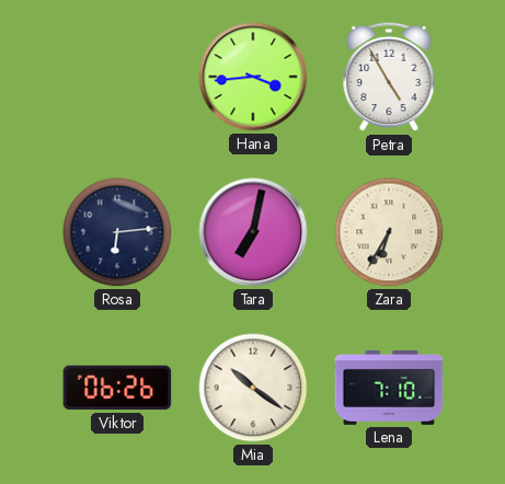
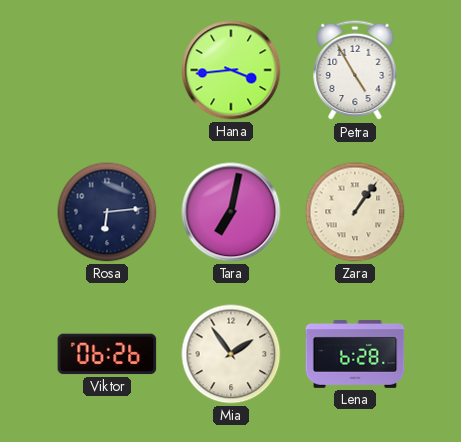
Zara: 6:35 -> 1:06 (355, 212)
Mia: 10:21 -> 1:54 (231, 354)
Lena: 7:10 -> 6:28 (355, 354)
